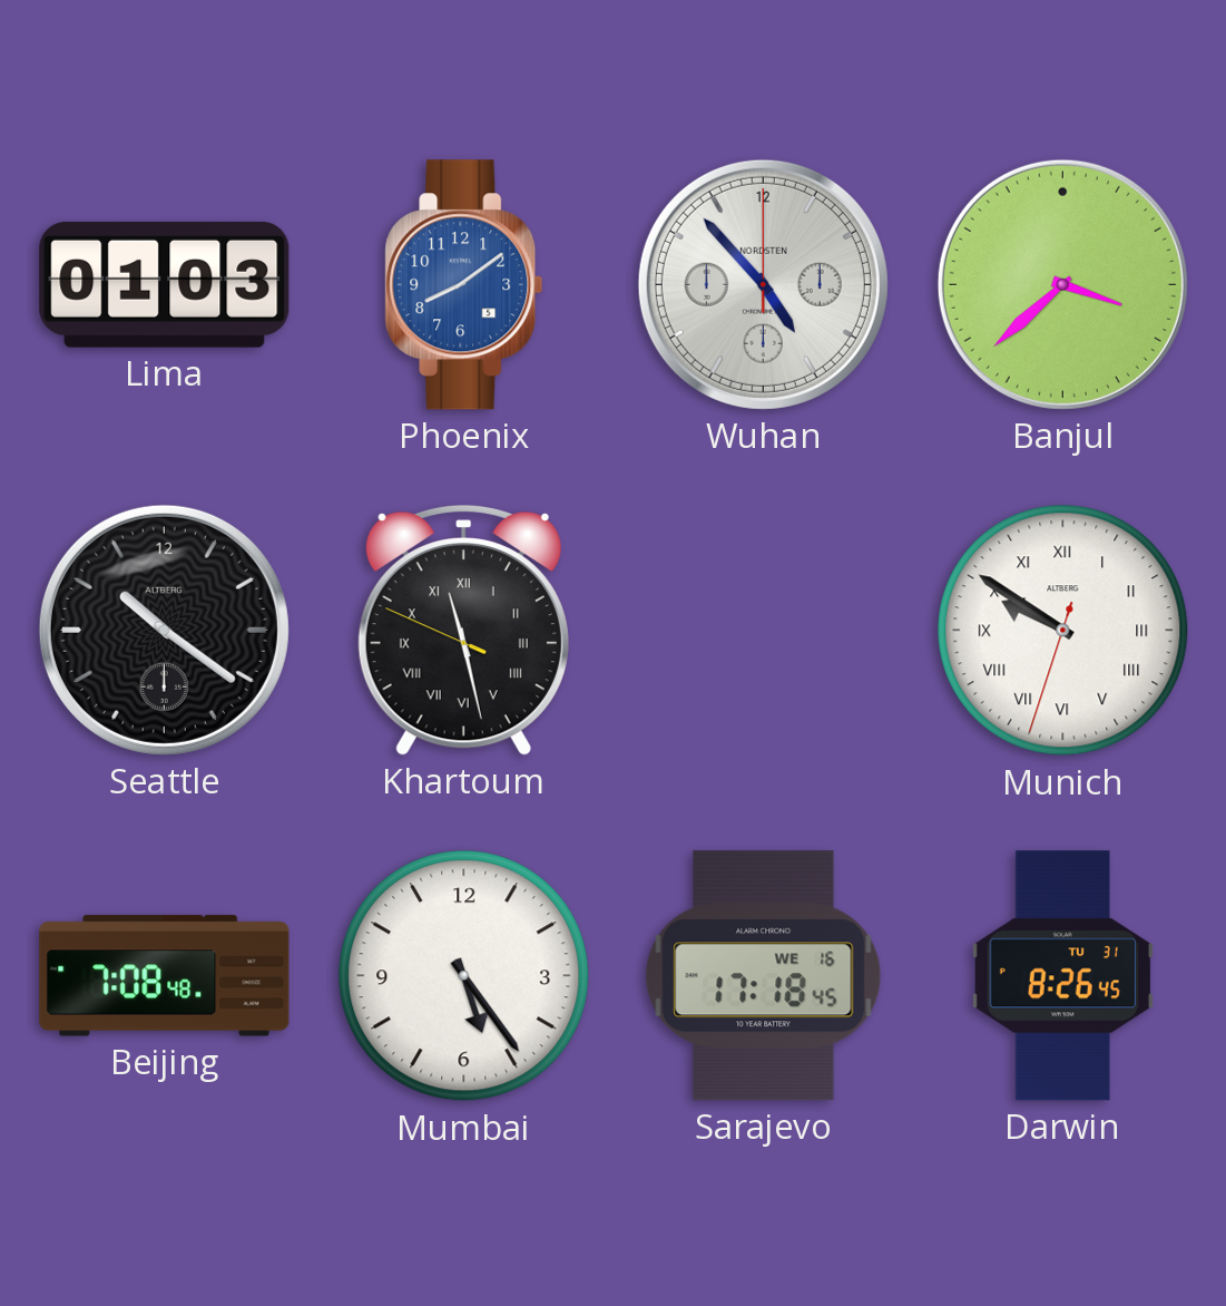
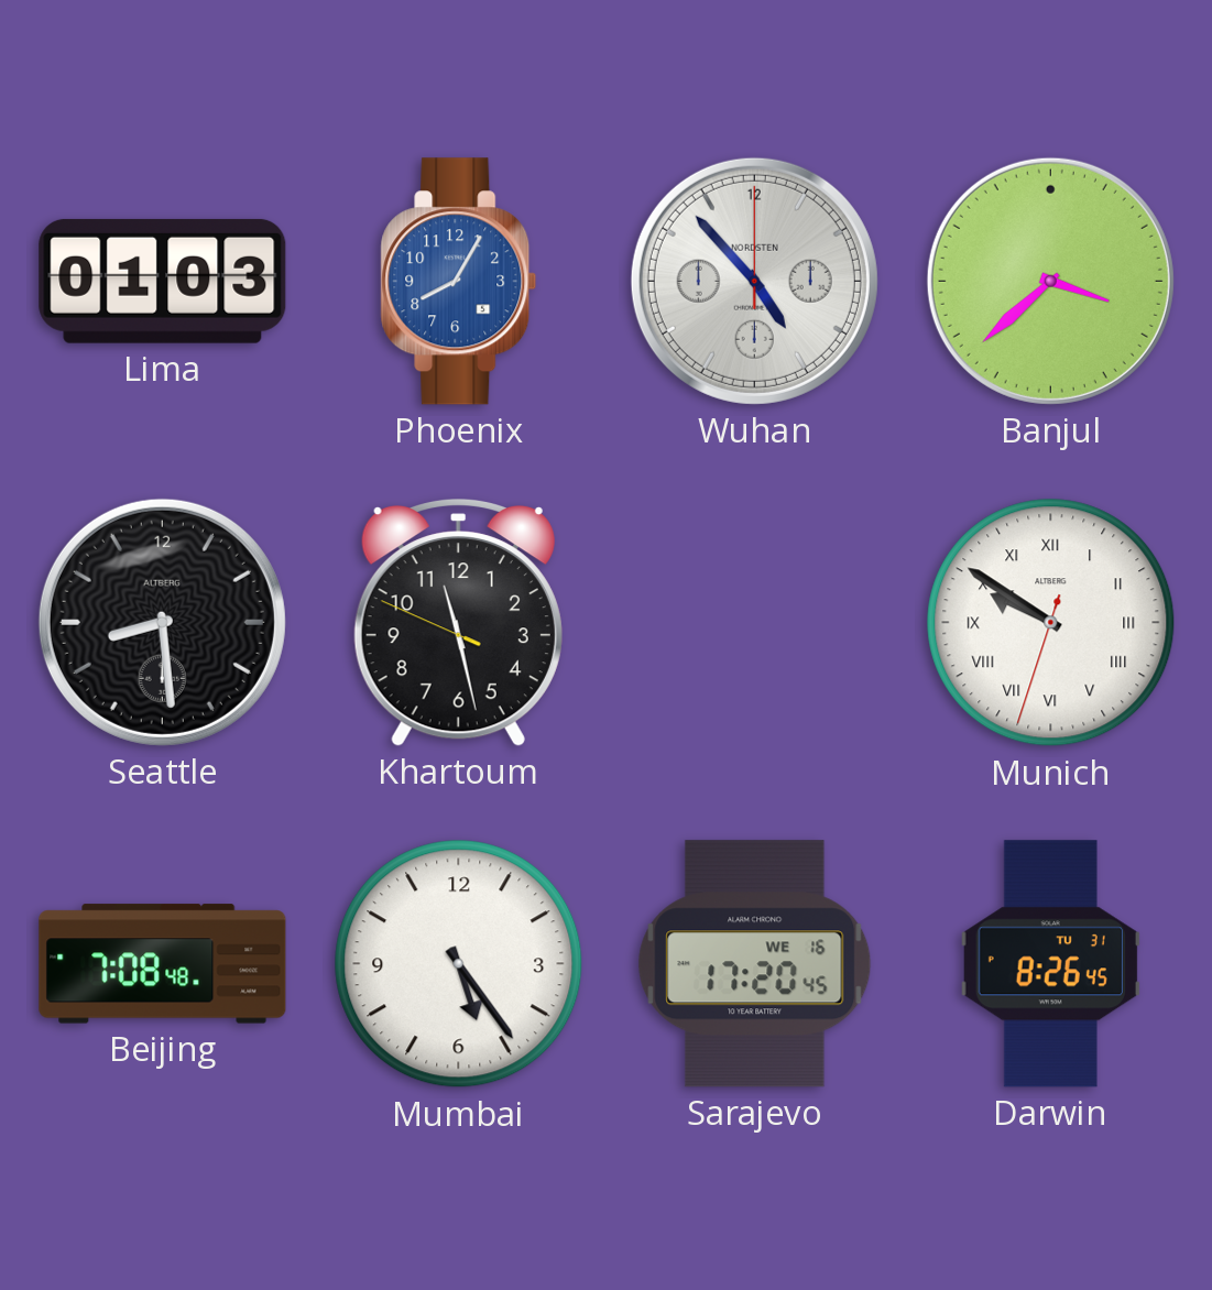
Phoenix: 8:09 -> 8:05 (459, 282)
Seattle: 10:21 -> 8:29 (162, 622)
Khartoum numerals: Roman -> Arabic (458, 623)
Sarajevo: 17:18 -> 17:20 (755, 964)
